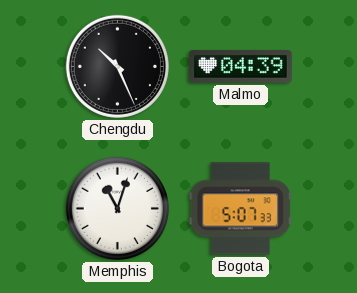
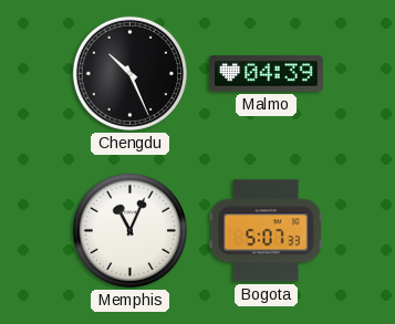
Memphis: 11:03 -> 11:04 (129, 230)
